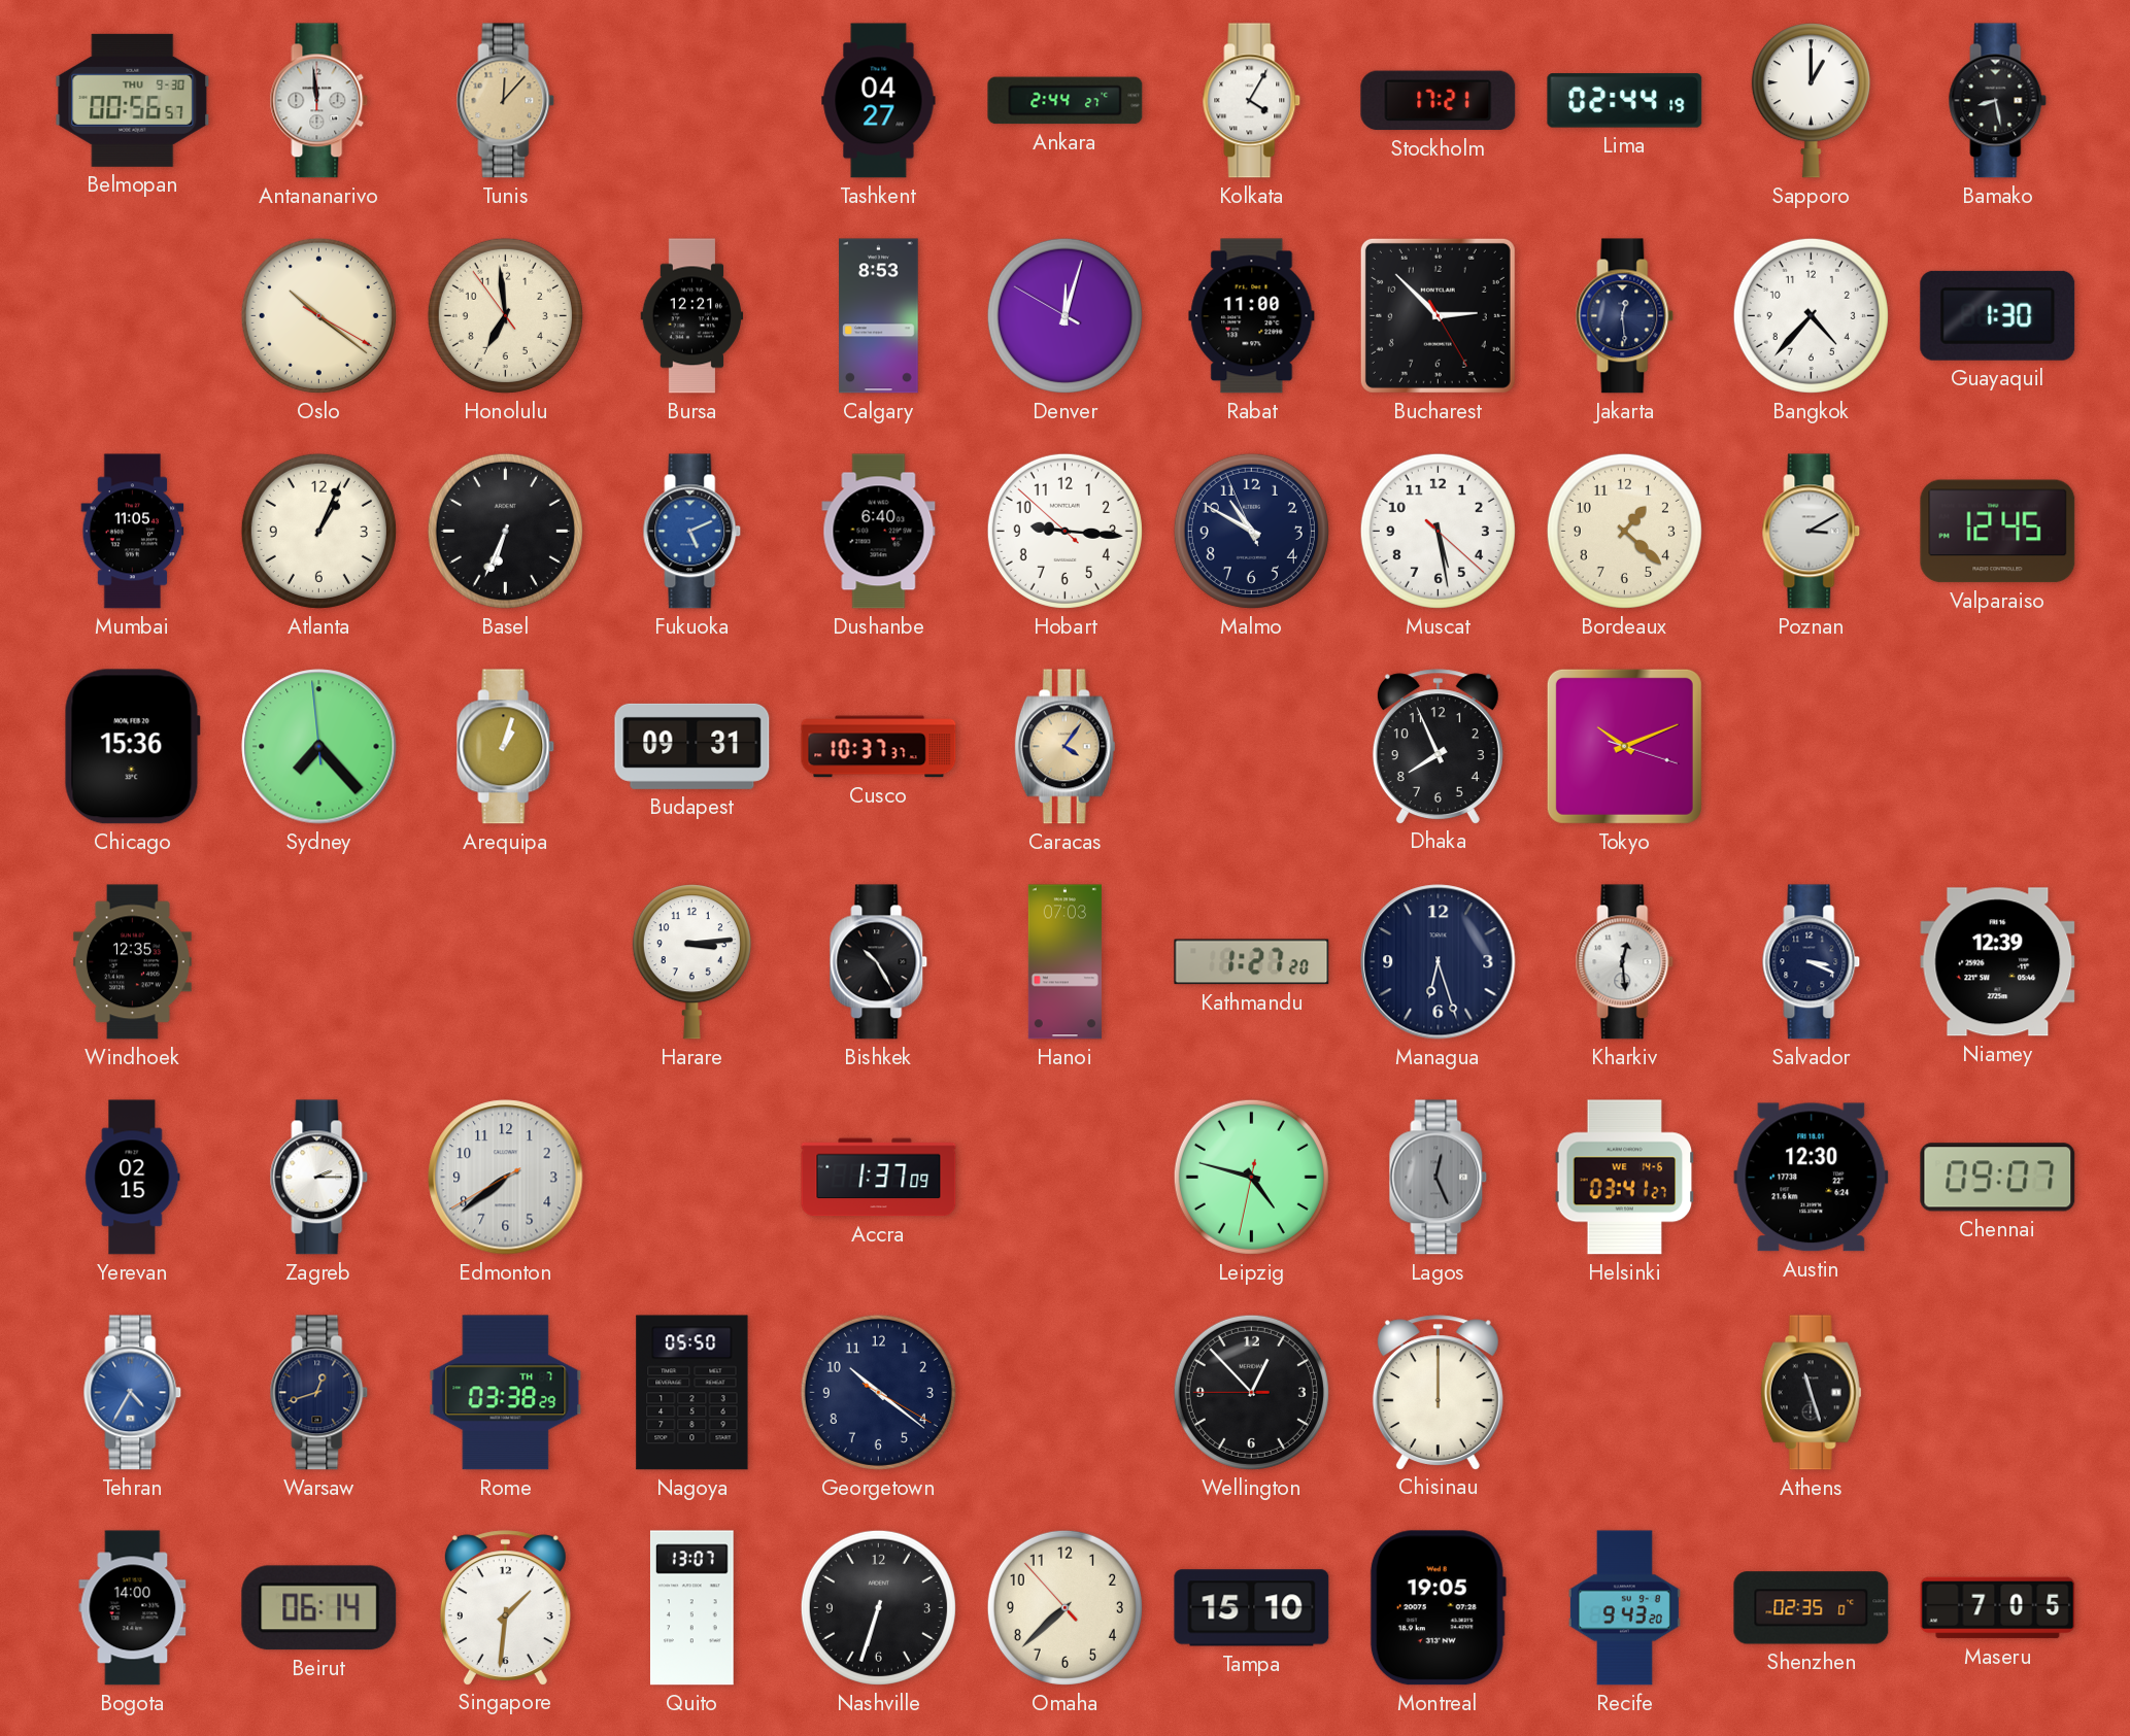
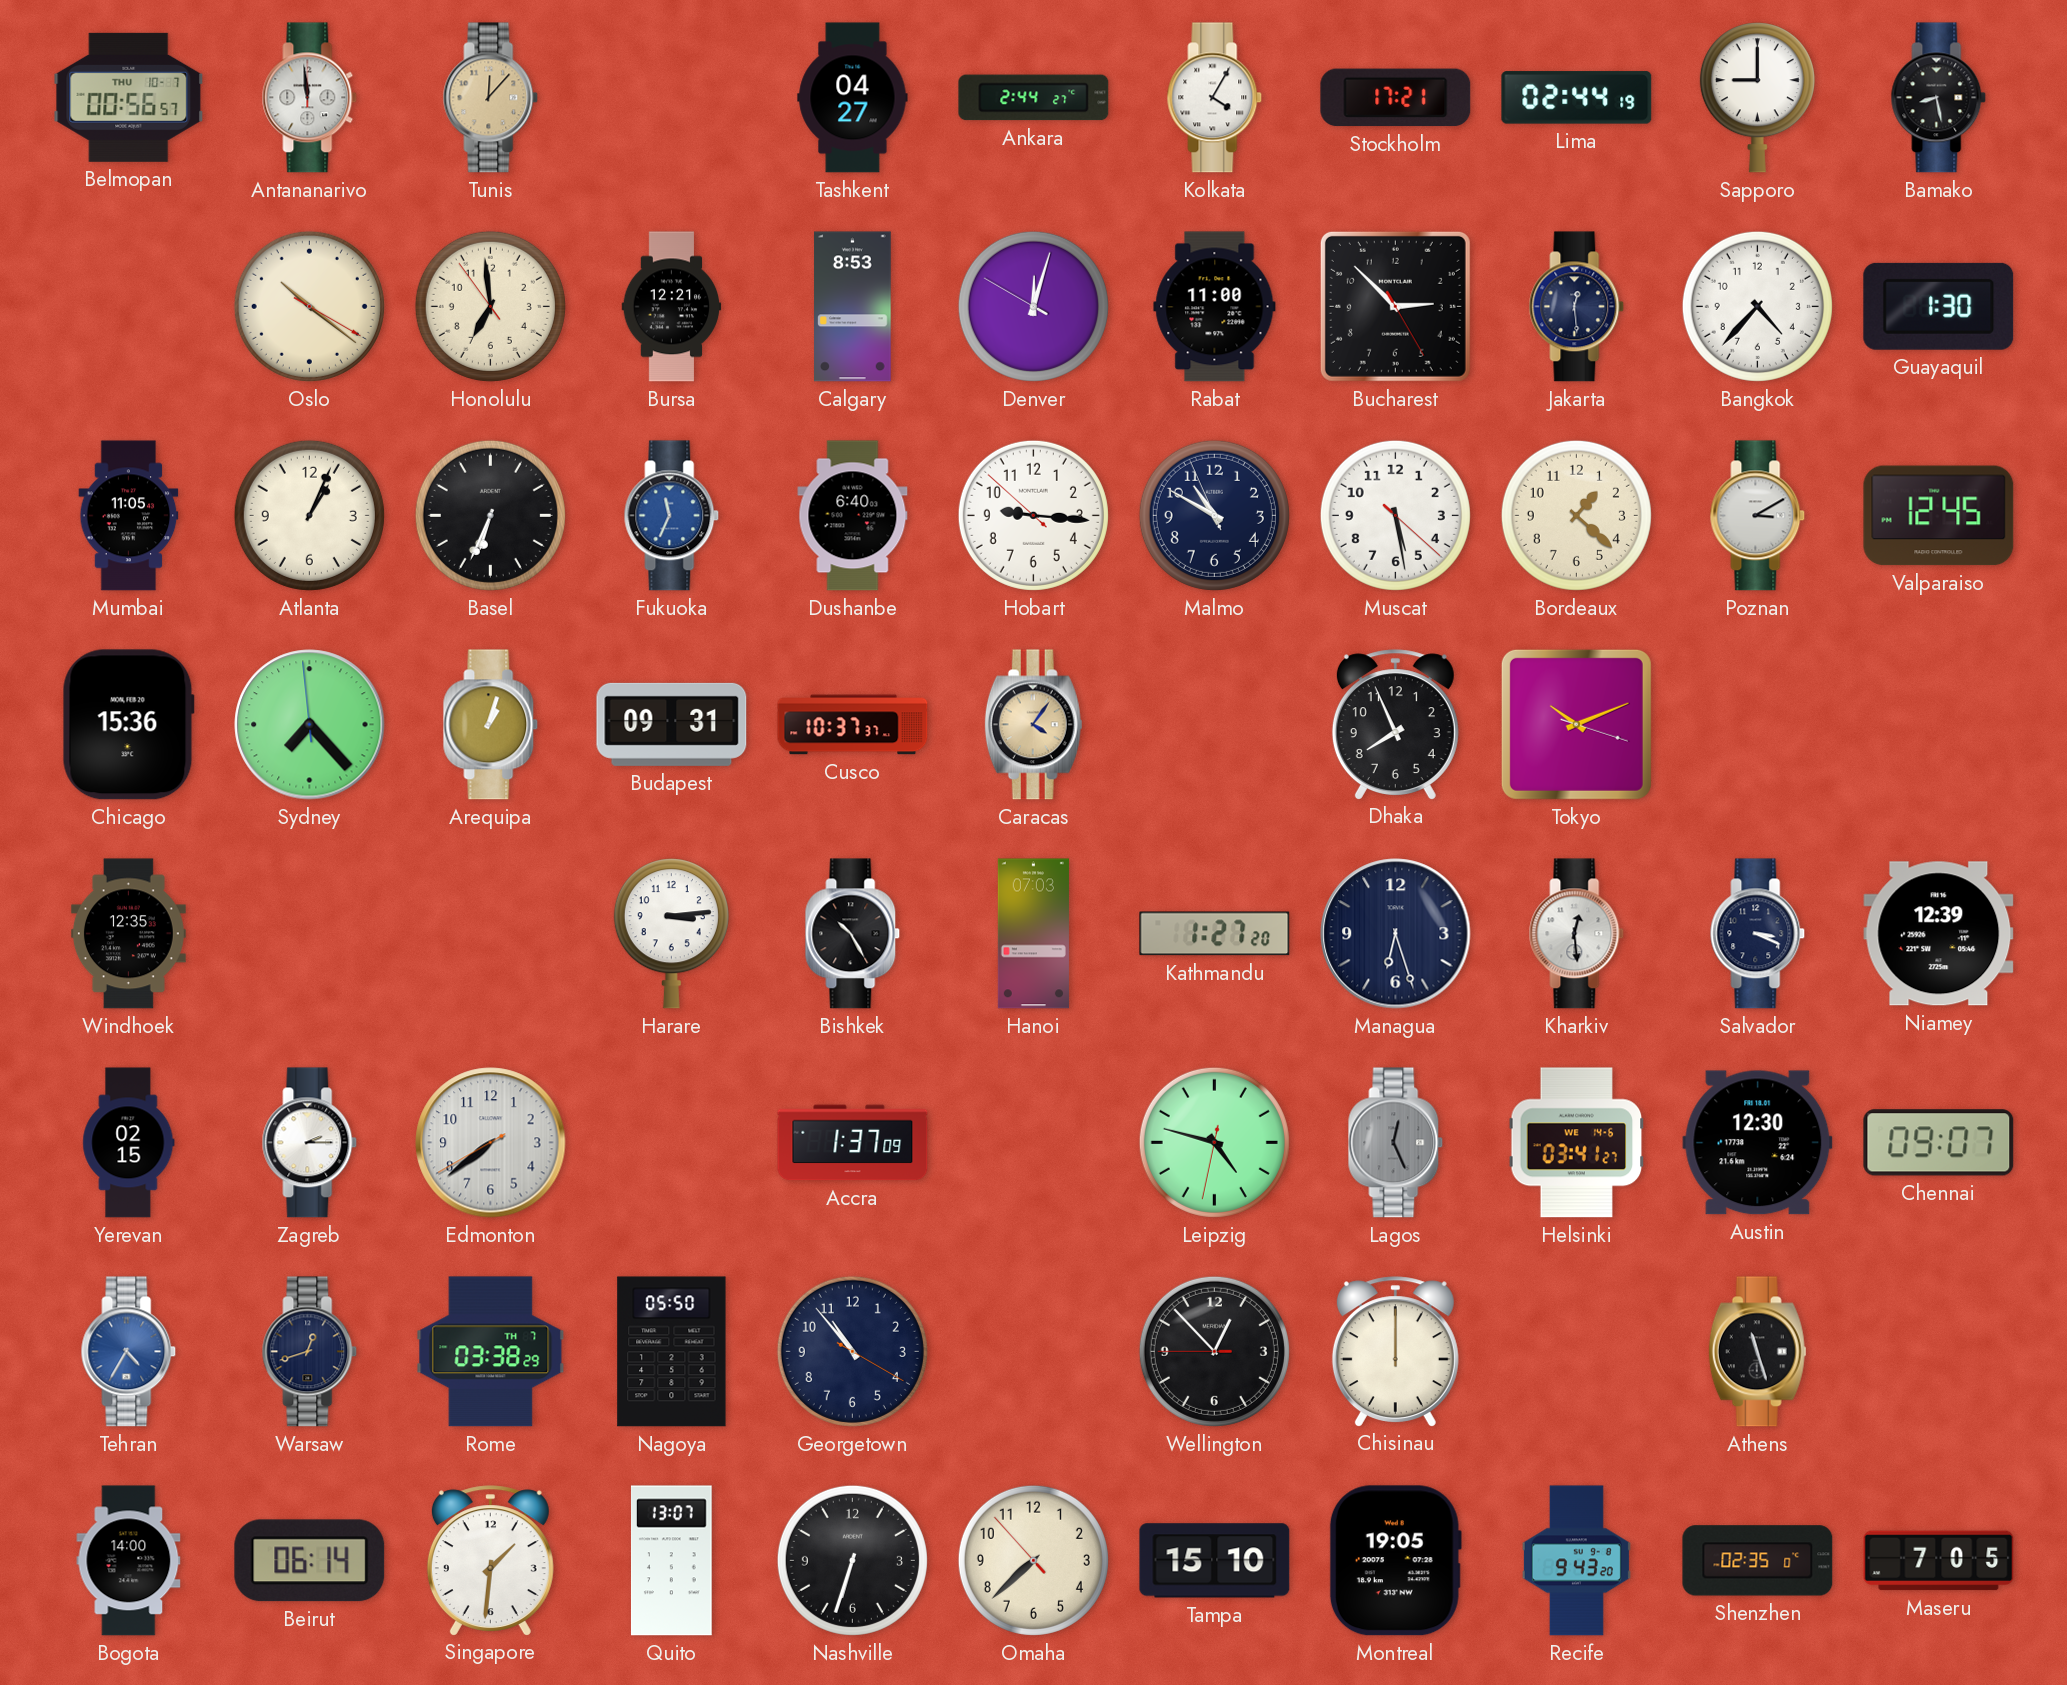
Belmopan date: THU 9-30 -> THU 10-7 (129, 97)
Sapporo: 1:00 -> 9:00 (1757, 98)
Fukuoka: 5:11 -> 11:34 (672, 516)
Georgetown: 10:21 -> 10:53 (852, 1351)
